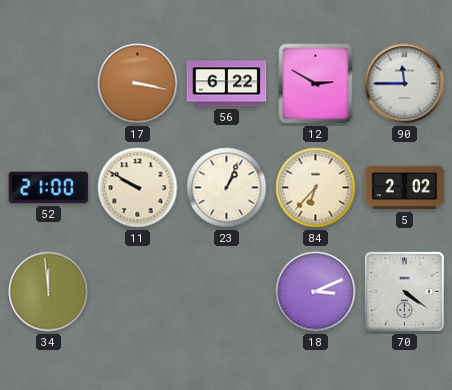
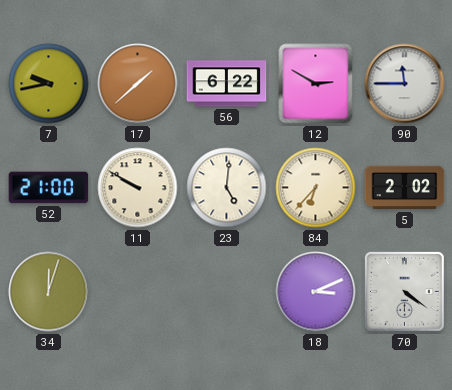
7: none -> 9:43 (49, 84)
17: 3:17 -> 1:38 (138, 84)
23: 1:04 -> 5:01 (227, 188)
34: 11:59 -> 12:03 (49, 292)
